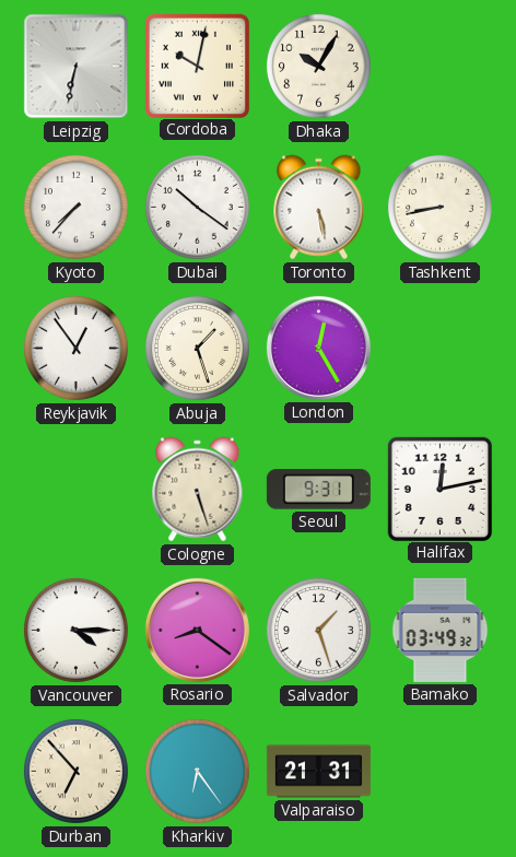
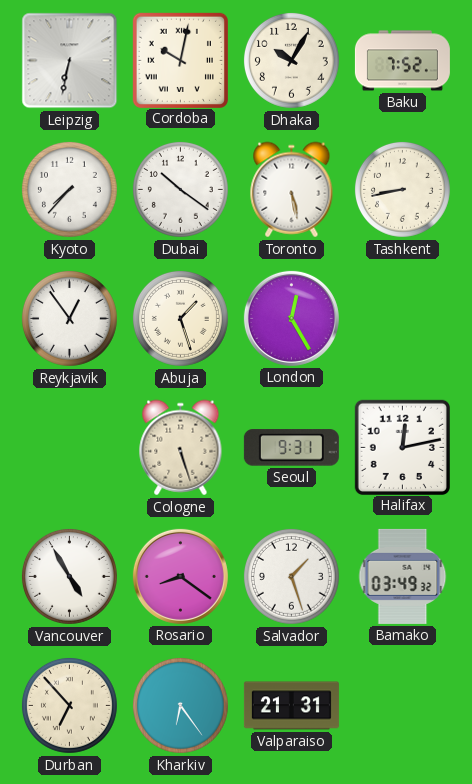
Baku: none -> 7:52 (402, 61)
Vancouver: 4:15 -> 4:55 (69, 576)
